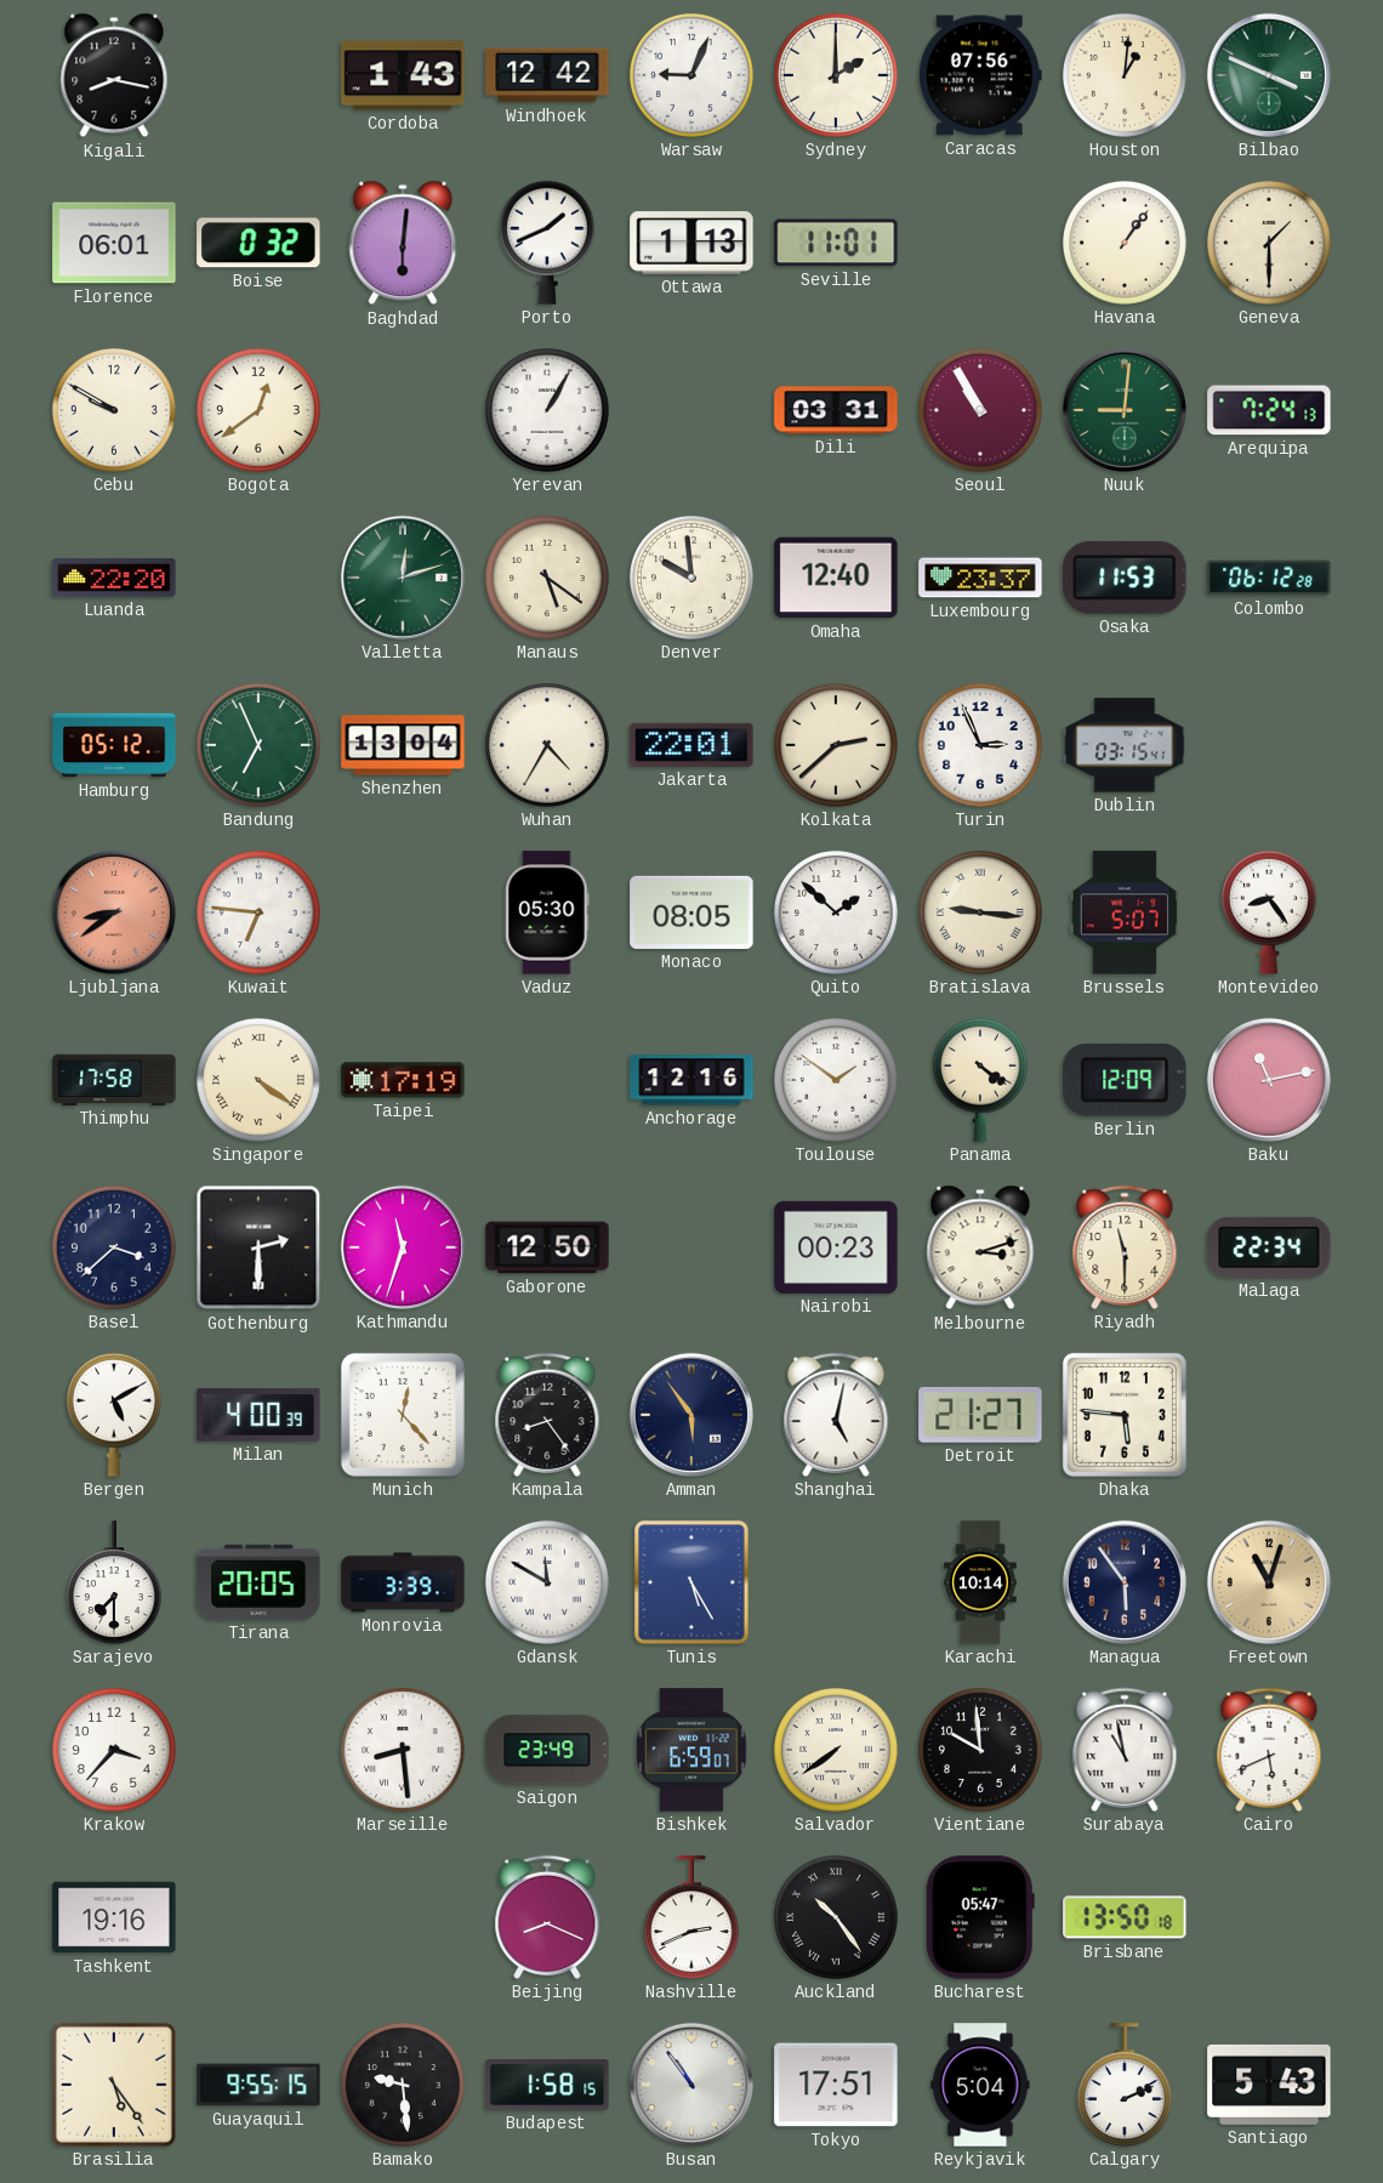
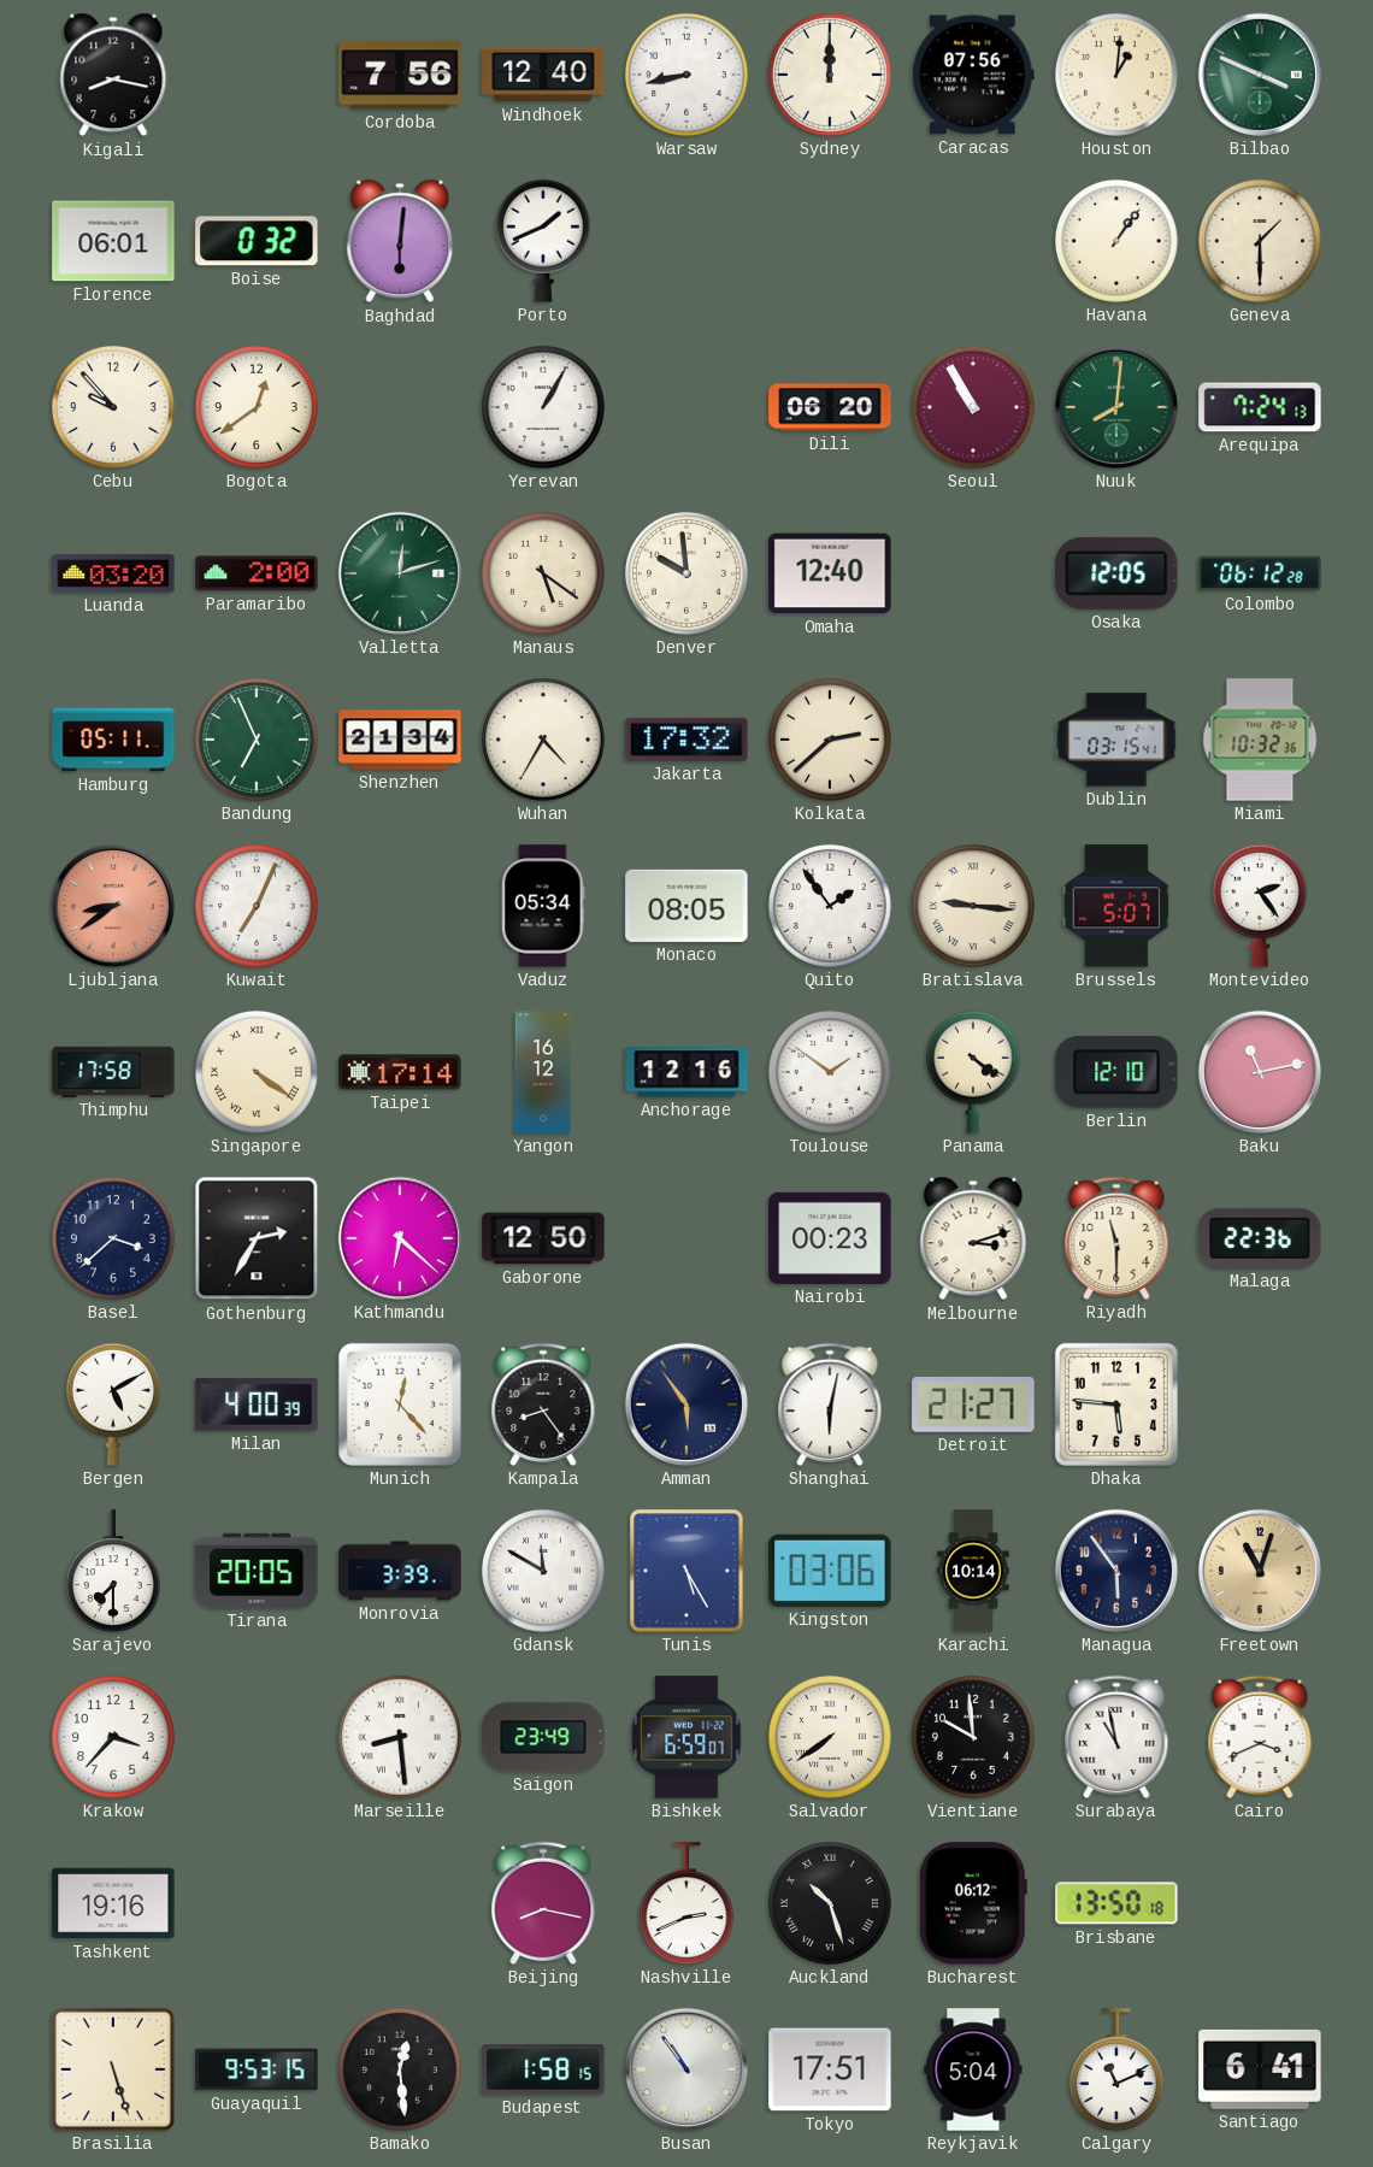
Cordoba: 1:43 -> 7:56 (400, 75)
Windhoek: 12:42 -> 12:40 (543, 75)
Warsaw: 9:04 -> 8:43 (688, 76)
Sydney: 2:00 -> 12:00 (831, 76)
Ottawa: 1:13 -> none (692, 243)
Seville: 11:01 -> none (836, 243)
Cebu: 9:50 -> 9:53 (114, 408)
Dili: 03:31 -> 06:20 (830, 407)
Nuuk: 9:01 -> 8:01 (1116, 407)
Luanda: 22:20 -> 03:20 (113, 573)
Paramaribo: none -> 2:00 (257, 573)
Luxembourg: 23:37 -> none (980, 578)
Osaka: 11:53 -> 12:05 (1116, 573)
Hamburg: 05:12 -> 05:11 (113, 740)
Shenzhen: 13:04 -> 21:34 (400, 740)
Jakarta: 22:01 -> 17:32 (686, 740)
Turin: 2:56 -> none (981, 746)
Miami: none -> 10:32 (1260, 740)
Kuwait: 6:46 -> 7:04 (258, 907)
Vaduz: 05:30 -> 05:34 (543, 906)
Quito: 1:52 -> 1:54 (831, 907)
Montevideo: 8:24 -> 2:24 (1260, 906)
Taipei: 17:19 -> 17:14 (400, 1072)
Yangon: none -> 16:12 (543, 1072)
Berlin: 12:09 -> 12:10 (1116, 1072)
Gothenburg: 2:30 -> 2:35 (257, 1238)
Kathmandu: 11:33 -> 6:22 (400, 1238)
Malaga: 22:34 -> 22:36 (1260, 1238)
Shanghai: 5:02 -> 6:02 (830, 1405)
Kingston: none -> 03:06 (830, 1571)
Cairo: 5:41 -> 3:41 (1260, 1737)
Beijing: 8:19 -> 8:17 (543, 1903)
Auckland: 10:24 -> 10:27 (831, 1904)
Bucharest: 05:47 -> 06:12 (973, 1903)
Brasilia: 5:24 -> 5:27 (113, 2069)
Guayaquil: 9:55 -> 9:53 (257, 2069)
Bamako: 9:29 -> 12:29 (401, 2071)
Calgary: 2:11 -> 11:11 (1116, 2069)
Santiago: 5:43 -> 6:41 (1260, 2069)
